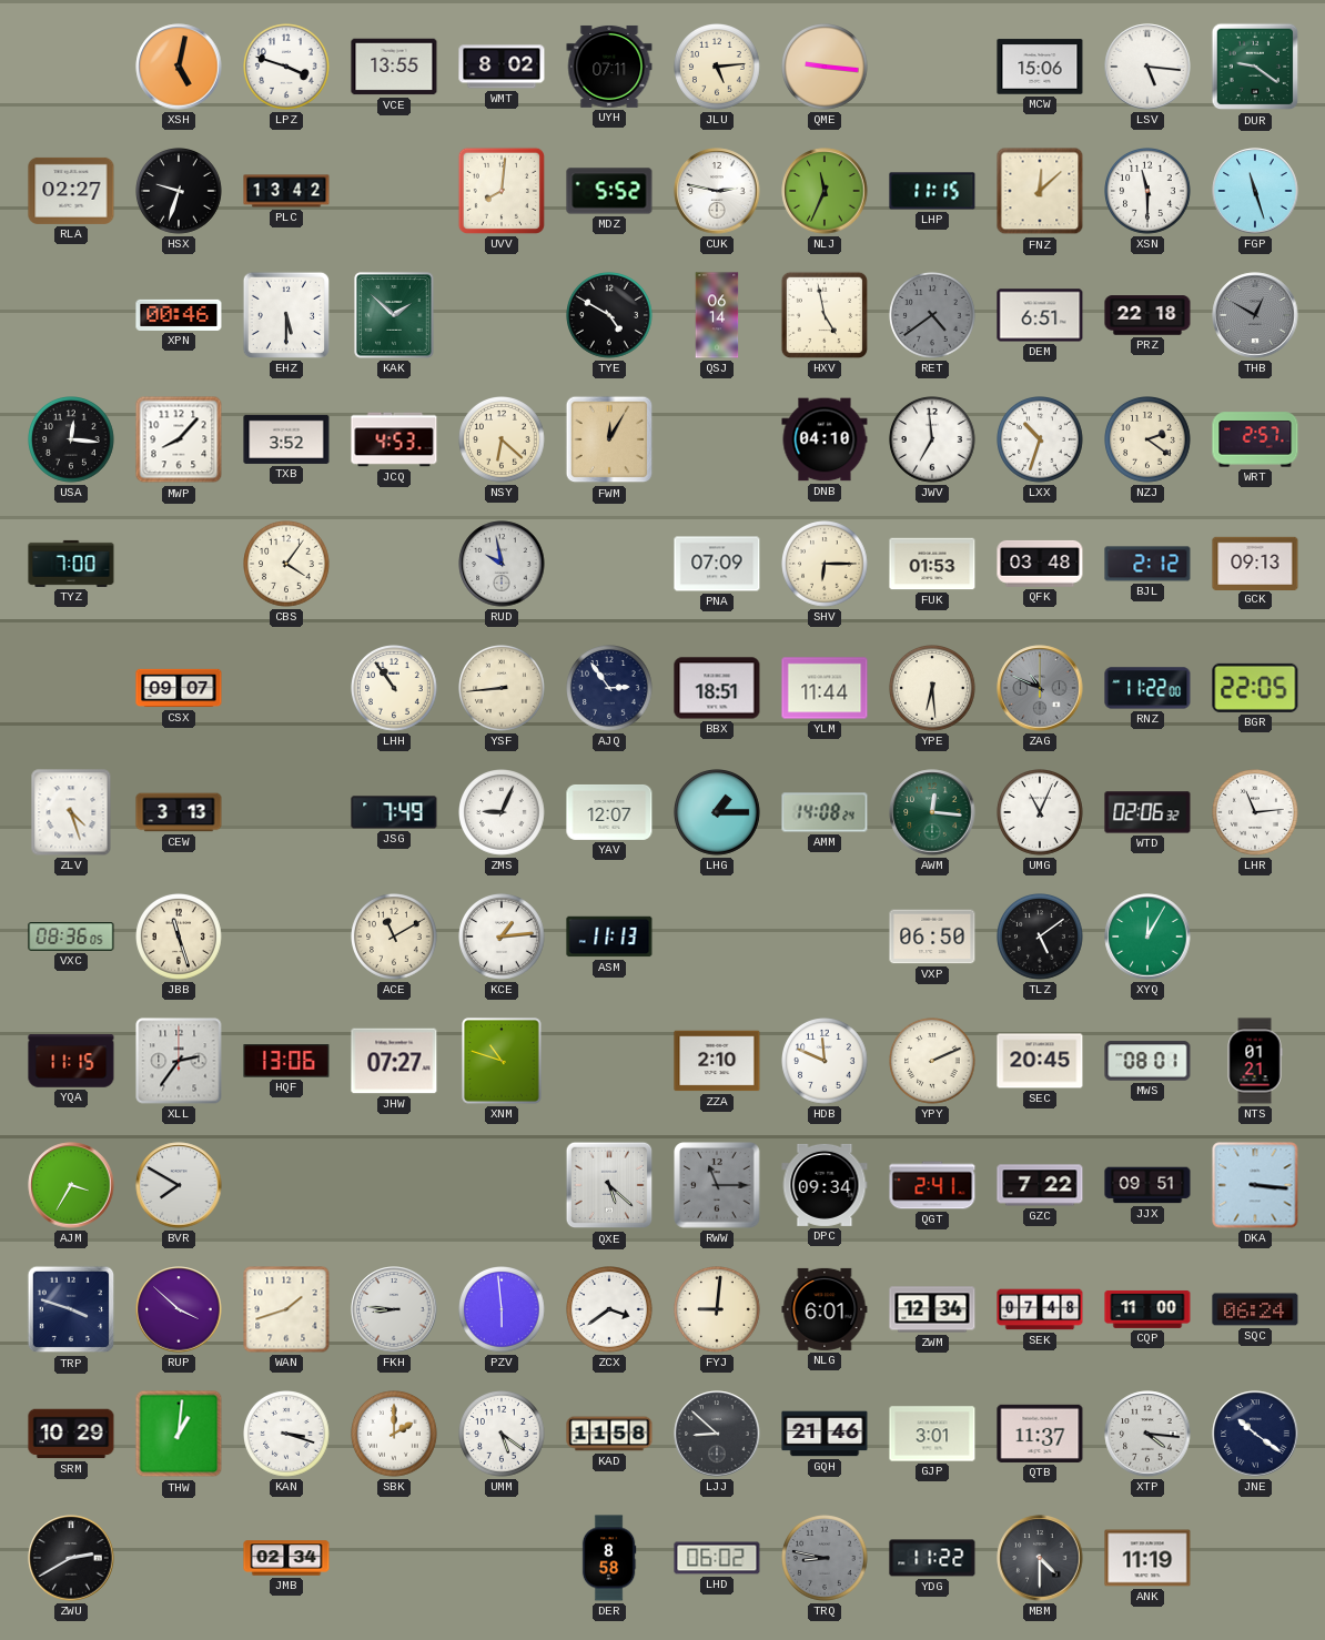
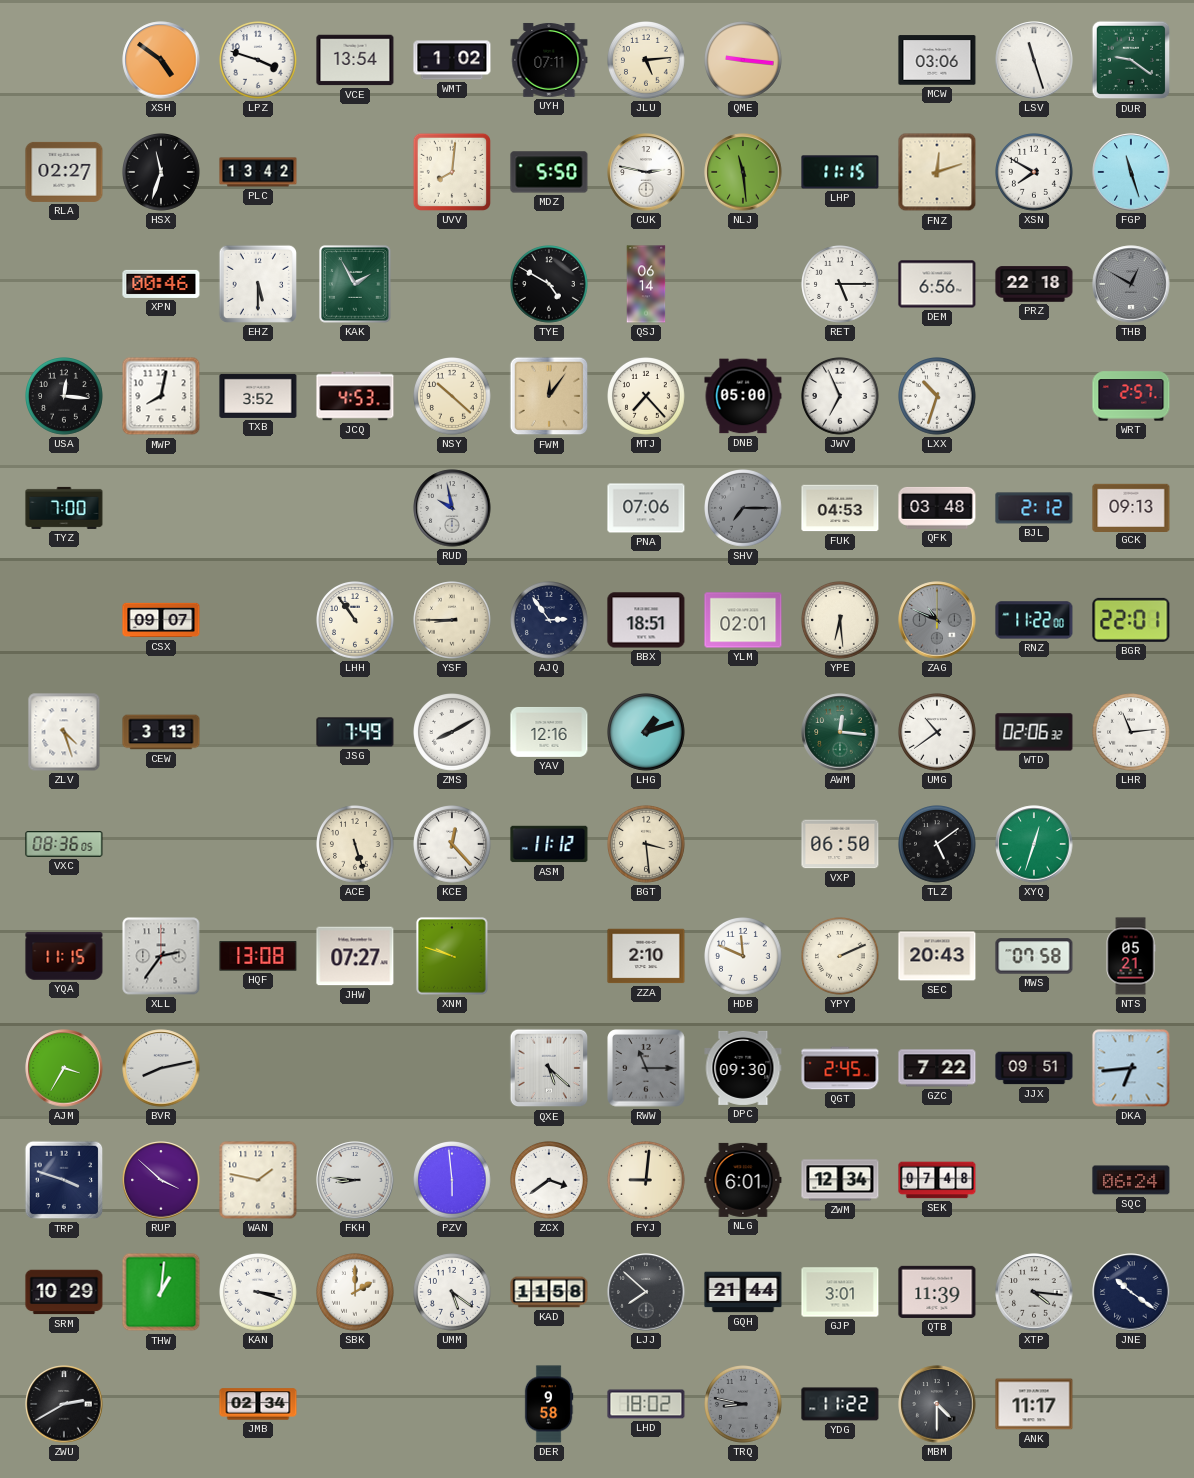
XSH: 5:02 -> 4:51 (161, 60)
VCE: 13:55 -> 13:54 (355, 60)
WMT: 8:02 -> 1:02 (452, 60)
MCW: 15:06 -> 03:06 (937, 60)
LSV: 5:16 -> 11:27 (1034, 60)
HSX: 9:33 -> 11:33 (162, 173)
MDZ: 5:52 -> 5:50 (549, 172)
NLJ: 11:34 -> 11:29 (743, 172)
FNZ: 12:08 -> 12:12 (937, 172)
XSN: 11:30 -> 7:50 (1035, 173)
KAK: 1:52 -> 1:55 (355, 284)
HXV: 4:58 -> none (825, 315)
RET: 4:39 -> 5:15 (841, 285)
RET dial: grey -> white (841, 285)
DEM: 6:51 -> 6:56 (937, 284)
MWP: 8:07 -> 8:02 (161, 396)
NSY: 6:22 -> 10:22 (453, 397)
FWM: 12:05 -> 12:06 (549, 396)
MTJ: none -> 7:23 (647, 397)
DNB: 04:10 -> 05:00 (743, 396)
JWV: 6:59 -> 6:56 (841, 397)
NZJ: 2:21 -> none (1149, 441)
CBS: 4:06 -> none (287, 565)
PNA: 07:09 -> 07:06 (646, 508)
SHV: 6:15 -> 7:15 (744, 509)
SHV dial: cream -> grey (744, 509)
FUK: 01:53 -> 04:53 (840, 508)
YSF: 8:44 -> 8:45 (453, 621)
YLM: 11:44 -> 02:01 (743, 620)
BGR: 22:05 -> 22:01 (1131, 620)
ZMS: 9:04 -> 8:10 (453, 733)
YAV: 12:07 -> 12:16 (549, 732)
LHG: 1:15 -> 1:12 (647, 733)
AMM: 14:08 -> none (825, 812)
UMG: 11:04 -> 10:39 (938, 733)
JBB: 11:27 -> none (180, 938)
ACE: 11:10 -> 5:27 (356, 845)
KCE: 1:14 -> 12:23 (453, 845)
ASM: 11:13 -> 11:12 (549, 844)
BGT: none -> 3:29 (647, 845)
XYQ: 12:05 -> 12:33 (1034, 844)
HQF: 13:06 -> 13:08 (258, 956)
XNM: 10:48 -> 9:48 (452, 956)
SEC: 20:45 -> 20:43 (937, 956)
MWS: 08:01 -> 07:58 (1034, 956)
NTS: 01:21 -> 05:21 (1131, 956)
BVR: 7:50 -> 8:13 (161, 1068)
DPC: 09:34 -> 09:30 (743, 1068)
QGT: 2:41 -> 2:45 (840, 1068)
DKA: 3:16 -> 6:44 (1131, 1068)
WAN: 1:42 -> 1:47 (258, 1180)
CQP: 11:00 -> none (1147, 1309)
LJJ: 8:52 -> 7:52 (646, 1292)
GQH: 21:46 -> 21:44 (743, 1292)
QTB: 11:37 -> 11:39 (937, 1292)
DER: 8:58 -> 9:58 (549, 1404)
LHD: 06:02 -> 18:02 (646, 1404)
ANK: 11:19 -> 11:17 (1034, 1404)
